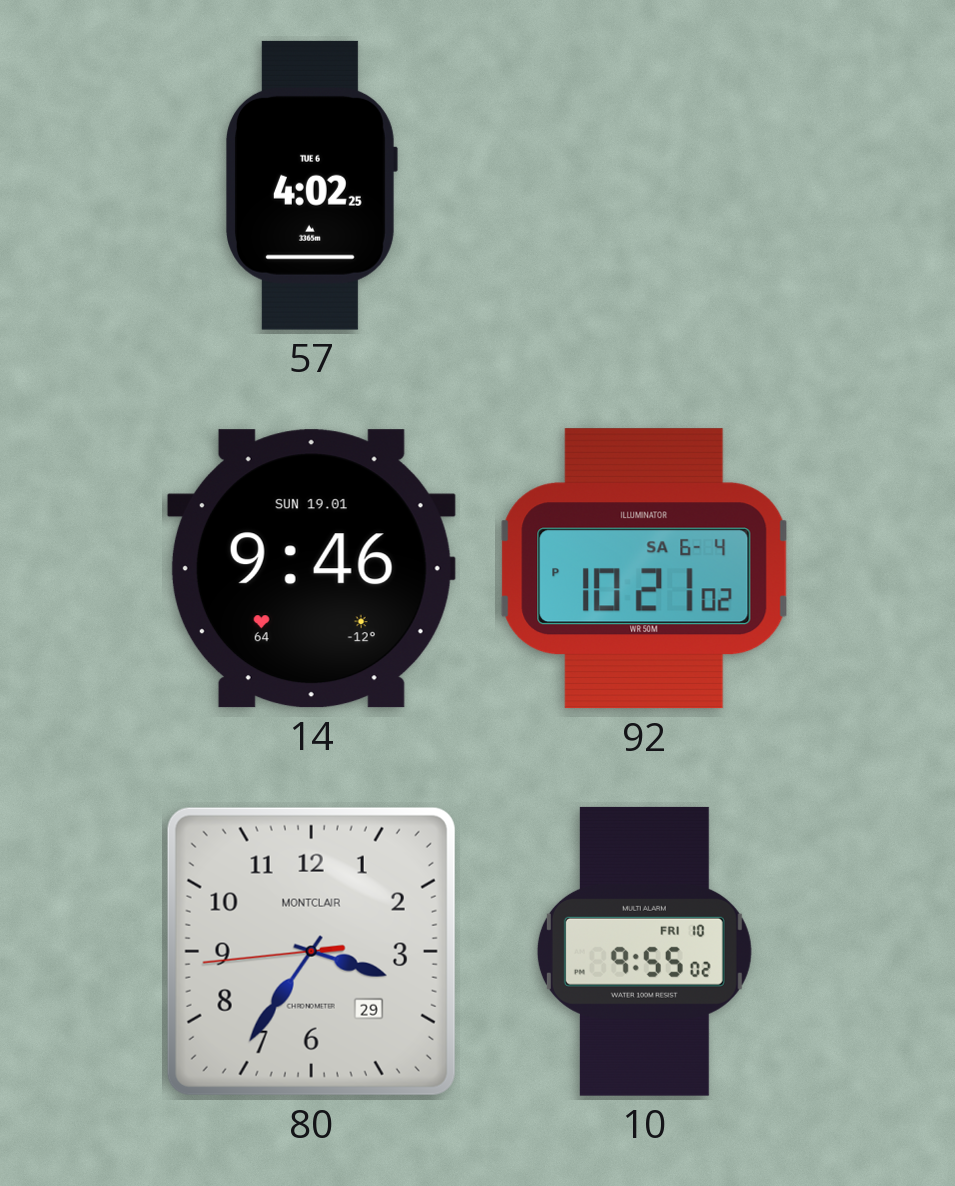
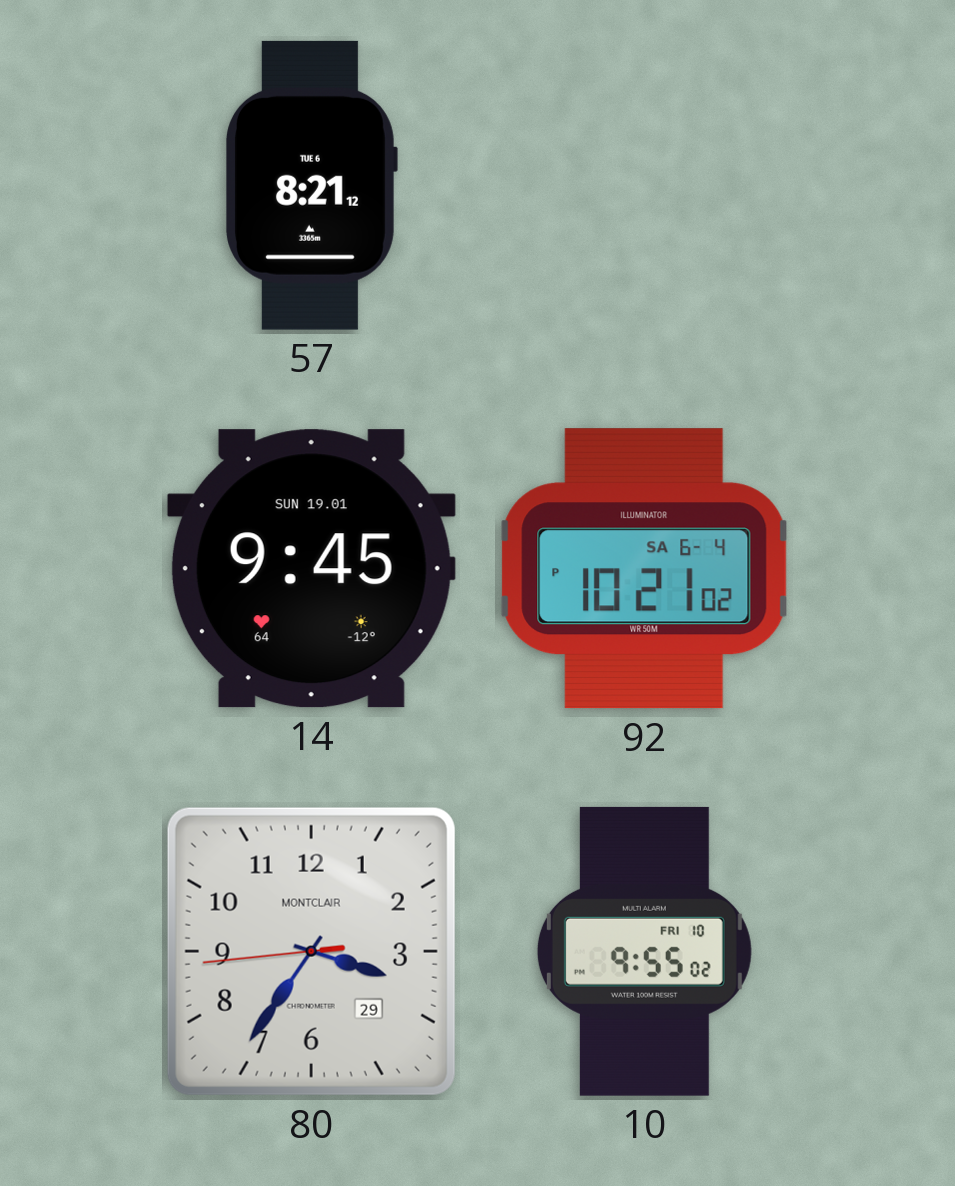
57: 4:02 -> 8:21 (312, 185)
14: 9:46 -> 9:45 (311, 569)
